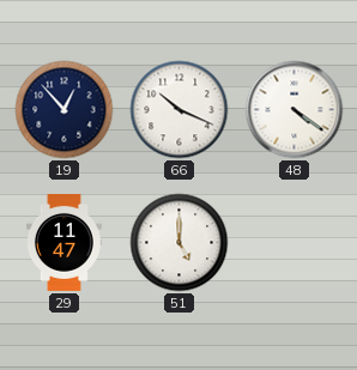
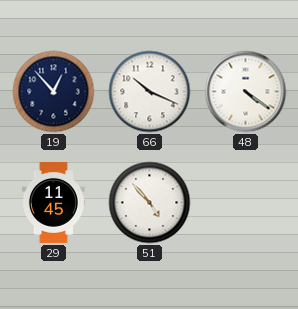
29: 11:47 -> 11:45 (53, 202)
51: 5:00 -> 4:53 (150, 203)
